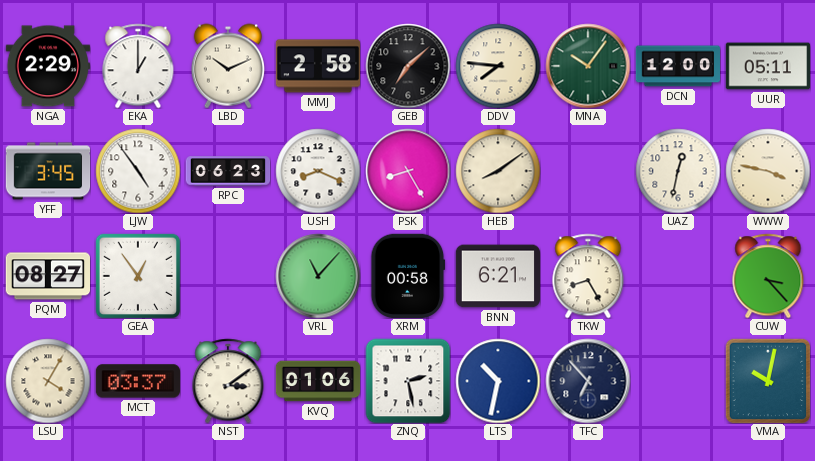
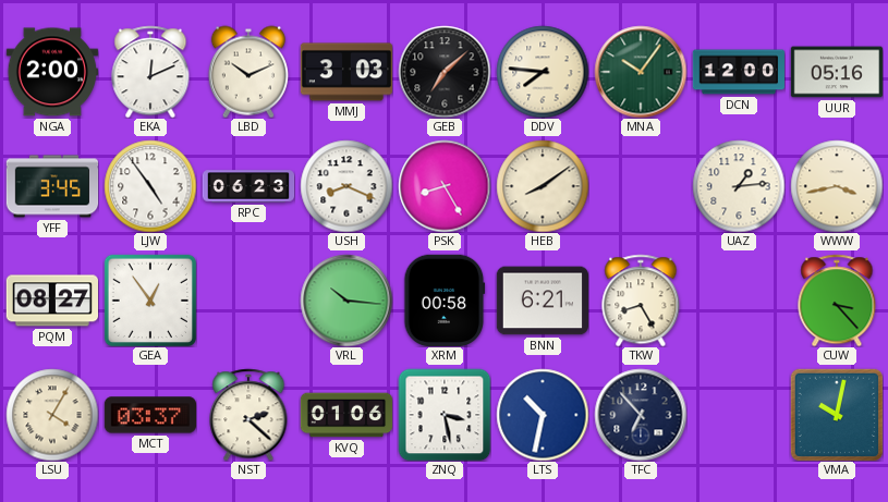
NGA: 2:29 -> 2:00 (51, 72)
EKA: 1:00 -> 12:11 (150, 72)
MMJ: 2:58 -> 3:03 (346, 72)
UUR: 05:11 -> 05:16 (836, 72)
UAZ: 12:32 -> 1:14 (739, 186)
WWW: 3:47 -> 3:43 (837, 186)
VRL: 11:07 -> 10:16 (346, 301)
NST: 3:09 -> 2:22 (248, 415)
ZNQ: 2:28 -> 3:28 (445, 415)
